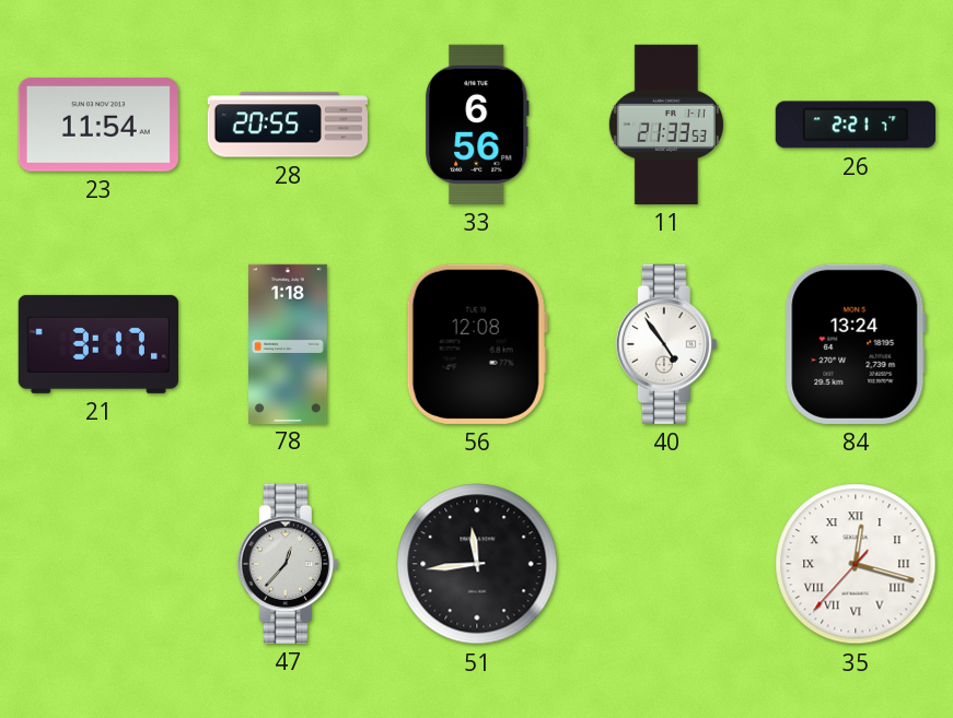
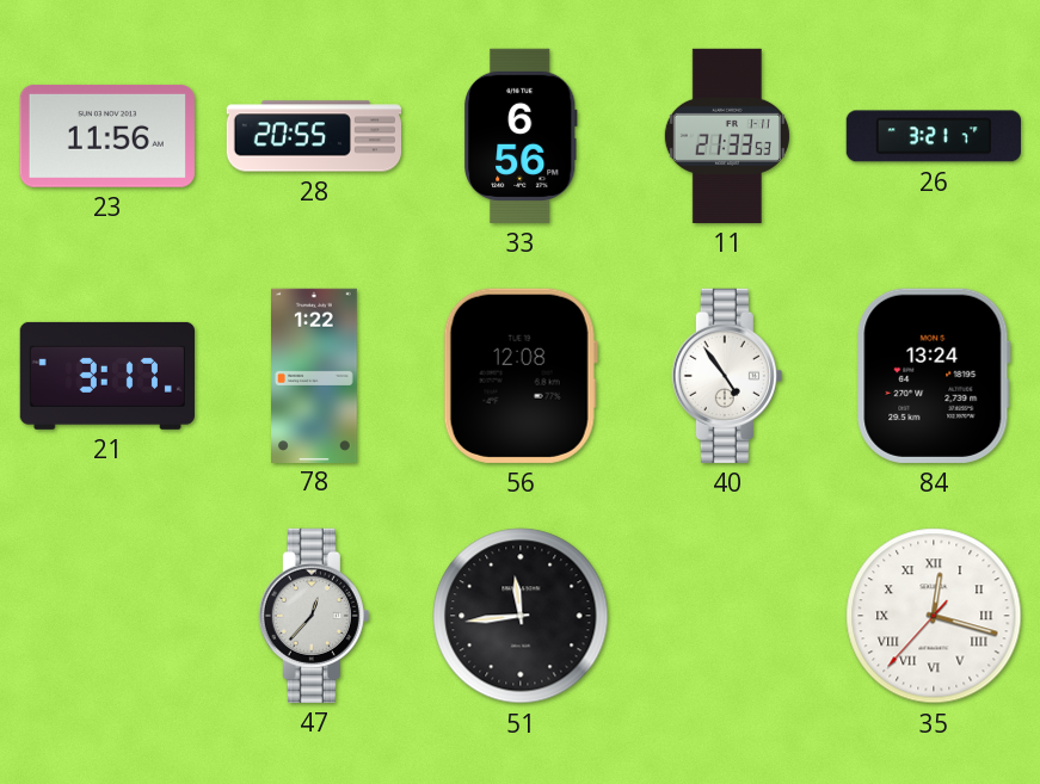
23: 11:54 -> 11:56 (107, 136)
26: 2:21 -> 3:21 (934, 136)
78: 1:18 -> 1:22 (315, 375)
